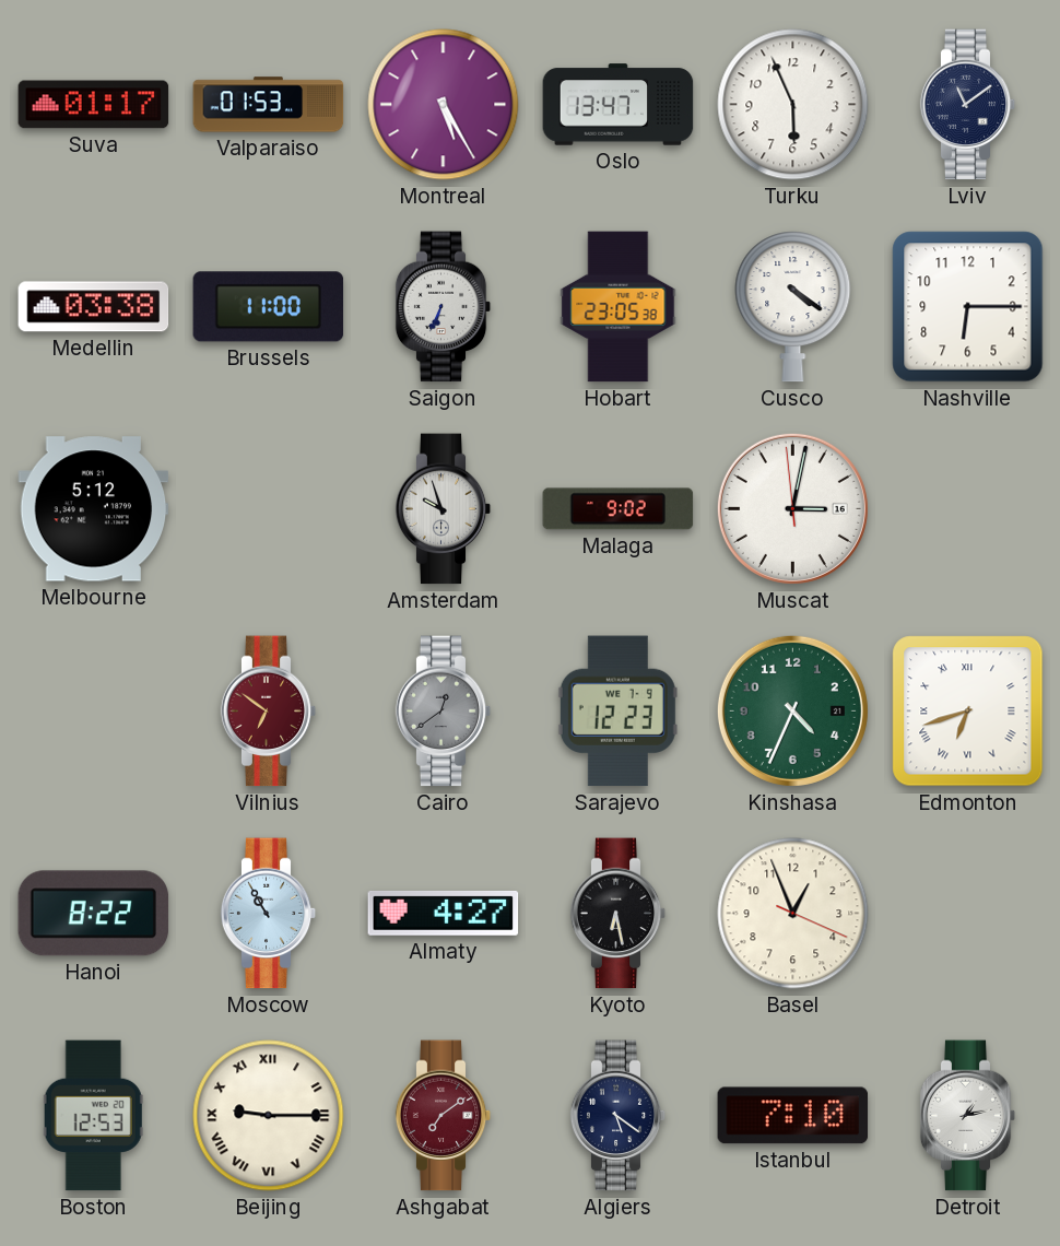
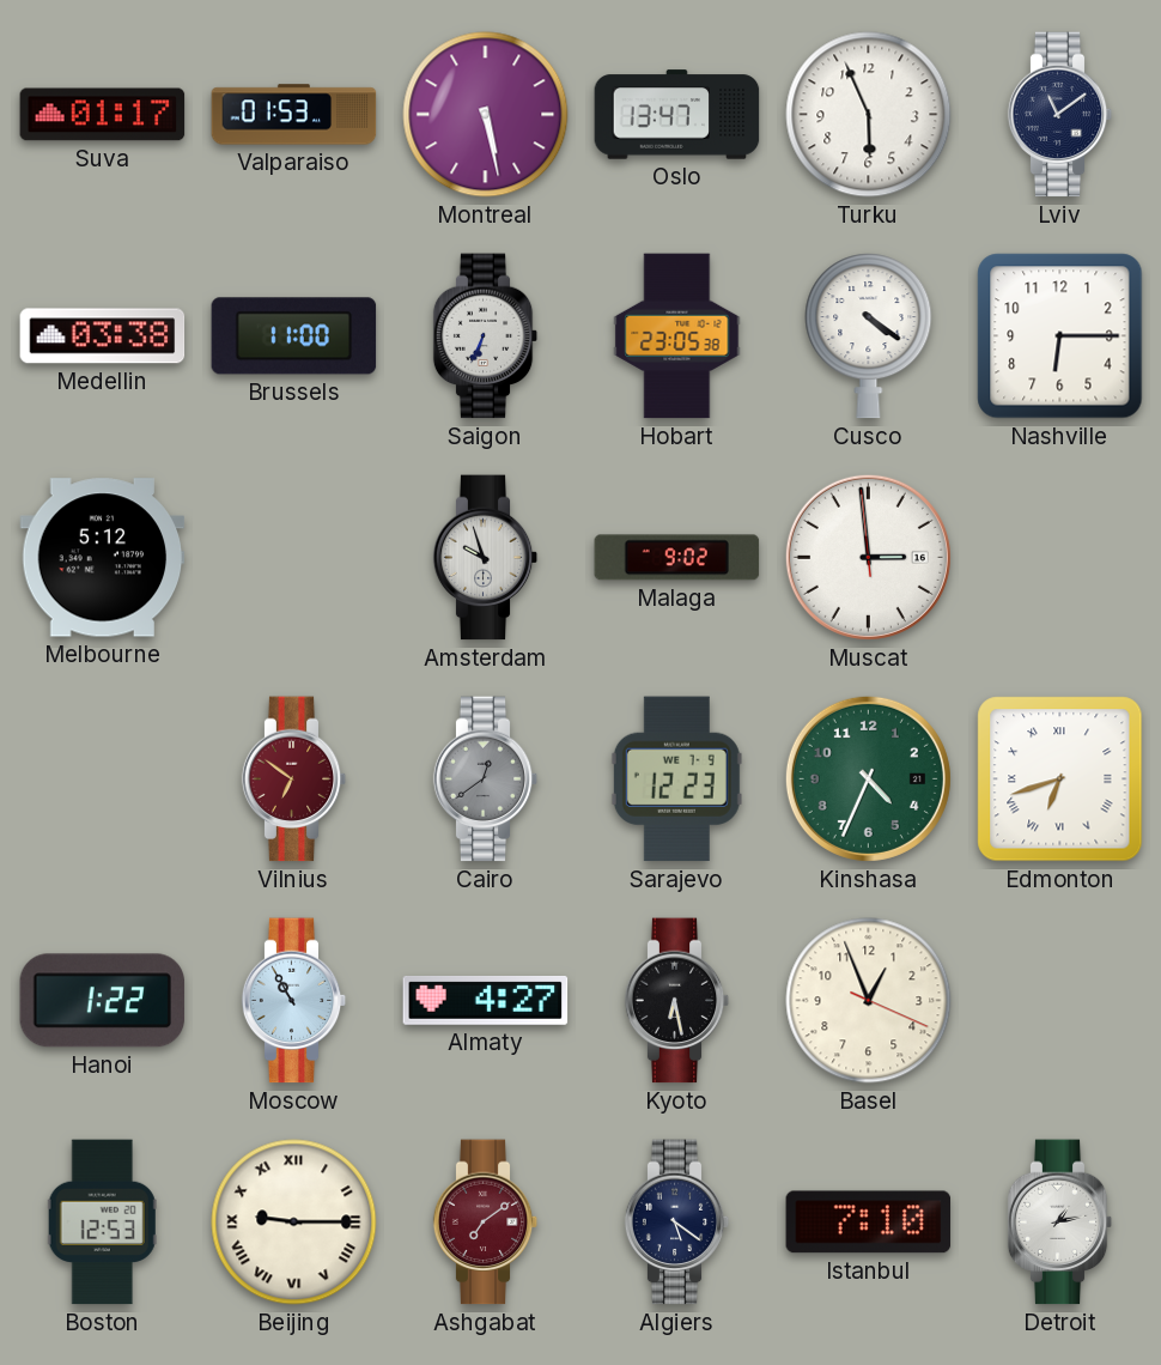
Montreal: 5:25 -> 5:28 (486, 115)
Muscat: 3:01 -> 2:58 (868, 557)
Hanoi: 8:22 -> 1:22 (103, 1001)
